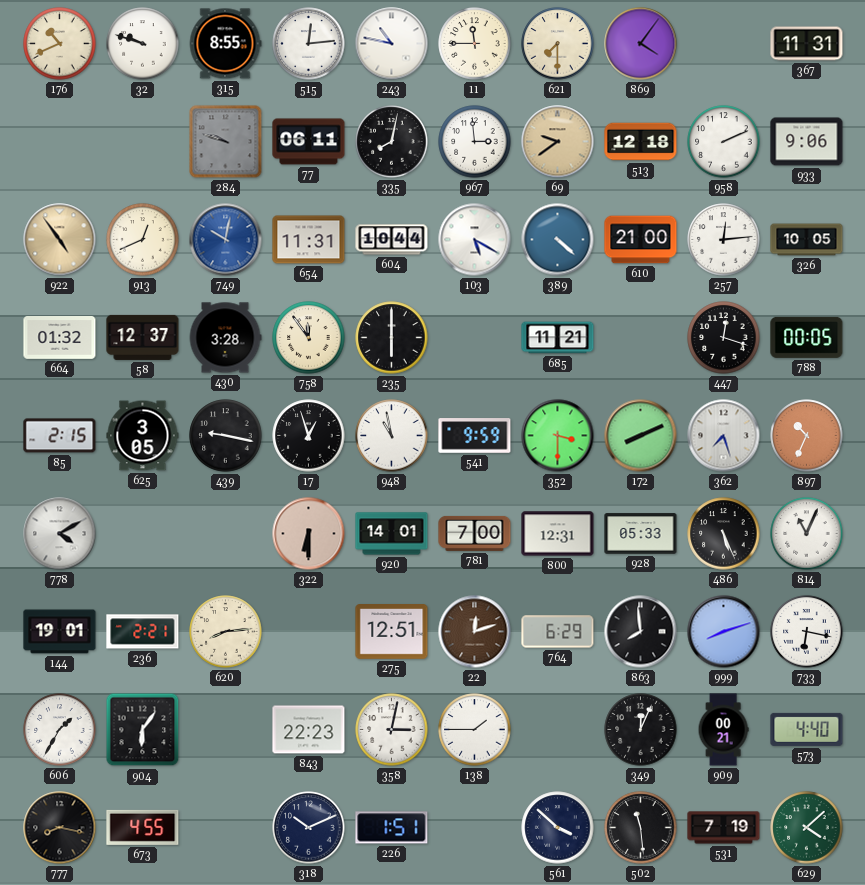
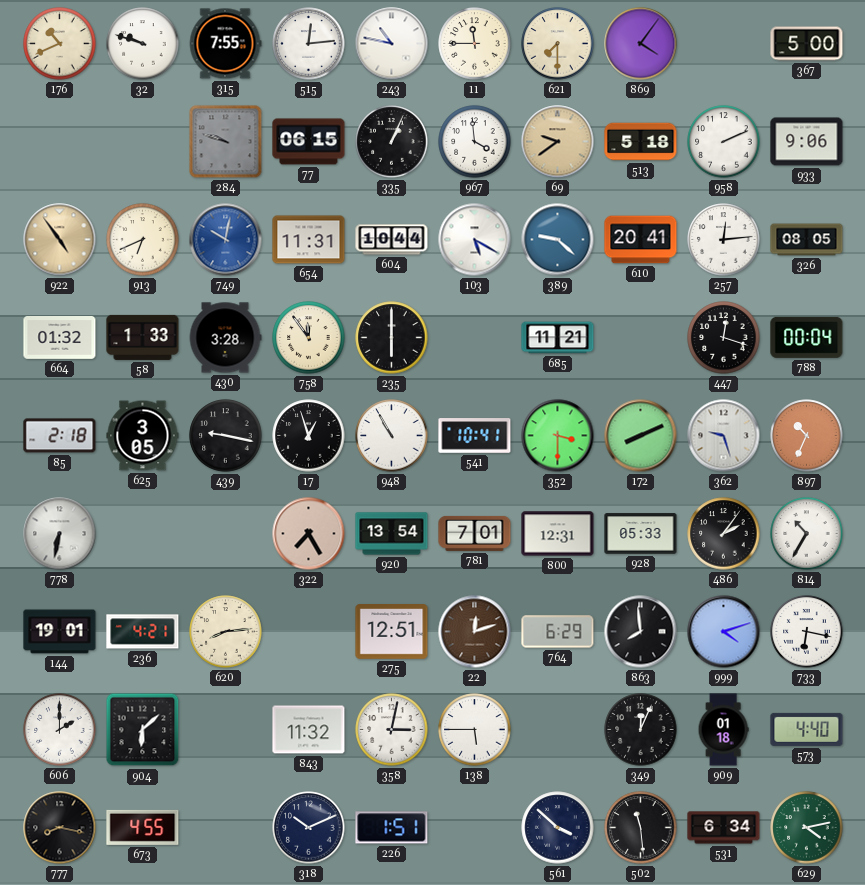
315: 8:55 -> 7:55 (225, 44)
367: 11:31 -> 5:00 (807, 44)
77: 06:11 -> 06:15 (309, 142)
335: 8:02 -> 1:04 (392, 142)
967: 2:59 -> 3:59 (475, 142)
513: 12:18 -> 5:18 (641, 142)
913: 12:41 -> 6:41 (143, 240)
389: 4:22 -> 9:22 (558, 240)
610: 21:00 -> 20:41 (641, 240)
326: 10:05 -> 08:05 (807, 240)
58: 12:37 -> 1:33 (143, 337)
788: 00:05 -> 00:04 (807, 337)
85: 2:15 -> 2:18 (60, 436)
948: 10:58 -> 10:55 (392, 436)
541: 9:59 -> 10:41 (475, 436)
362: 7:27 -> 9:27 (724, 436)
778: 4:10 -> 6:32 (60, 534)
322: 6:30 -> 7:25 (309, 534)
920: 14:01 -> 13:54 (392, 534)
781: 7:00 -> 7:01 (475, 533)
486: 5:26 -> 2:06 (724, 534)
814: 11:04 -> 10:35 (807, 534)
236: 2:21 -> 4:21 (143, 632)
999: 8:12 -> 4:12 (724, 632)
606: 1:35 -> 2:00 (60, 730)
904: 6:06 -> 6:08 (143, 730)
843: 22:23 -> 11:32 (309, 730)
138: 1:45 -> 5:45 (475, 730)
909: 00:21 -> 01:18 (723, 730)
531: 7:19 -> 6:34 (724, 828)
629: 4:08 -> 4:13 (807, 828)
